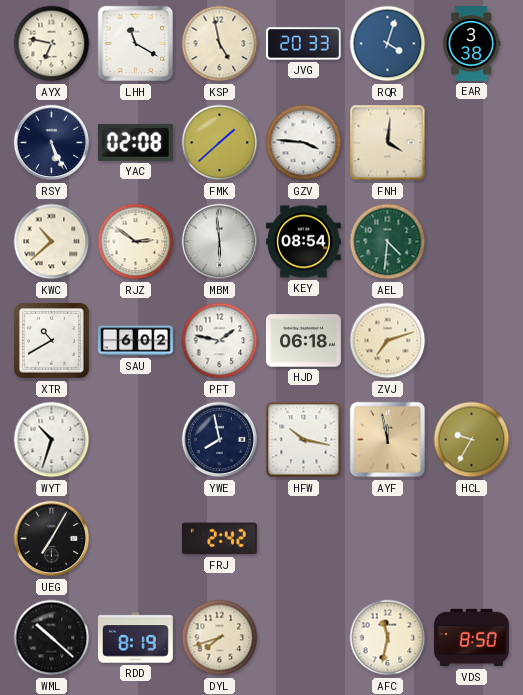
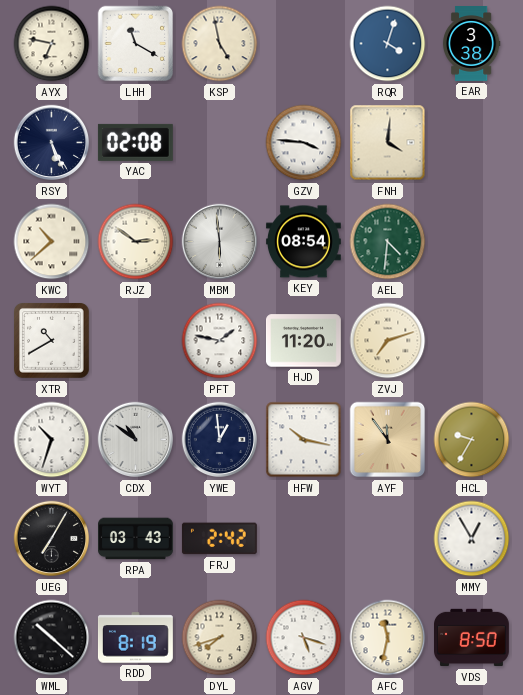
JVG: 20:33 -> none (304, 44)
FMK: 1:38 -> none (220, 143)
SAU: 6:02 -> none (136, 341)
HJD: 06:18 -> 11:20 (304, 341)
CDX: none -> 10:51 (135, 440)
YWE: 7:58 -> 12:59 (219, 440)
AYF: 11:58 -> 11:54 (388, 440)
RPA: none -> 03:43 (136, 539)
MMY: none -> 12:55 (472, 539)
AGV: none -> 5:18 (304, 638)
